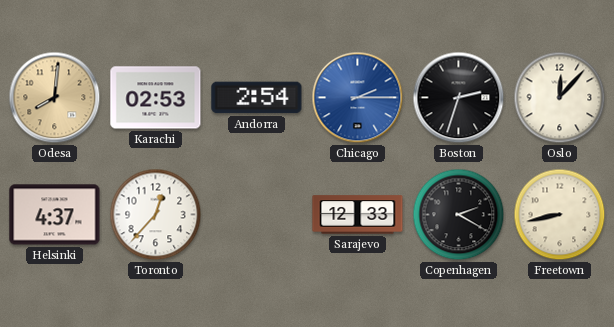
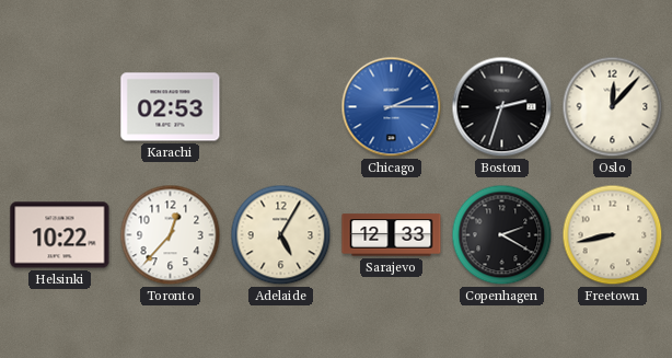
Odesa: 8:01 -> none (55, 98)
Andorra: 2:54 -> none (257, 98)
Helsinki: 4:37 -> 10:22 (60, 235)
Adelaide: none -> 5:05 (281, 235)
